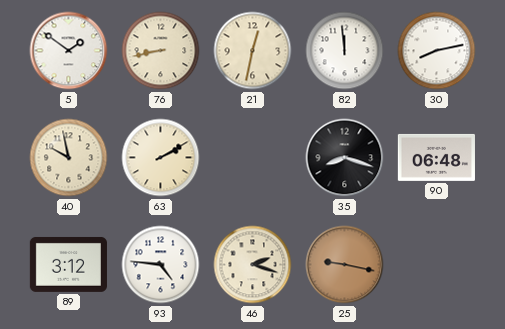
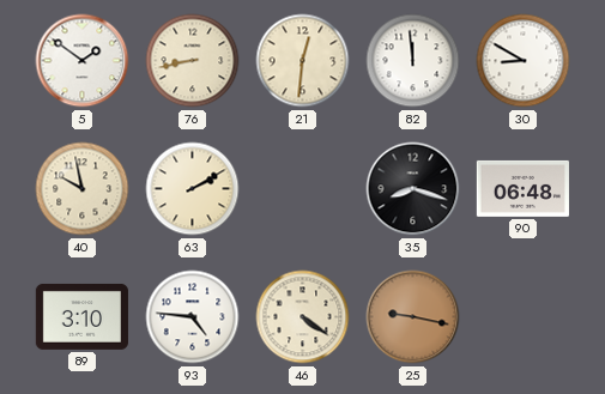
21: 12:32 -> 12:31 (303, 61)
30: 8:13 -> 8:50 (524, 61)
89: 3:12 -> 3:10 (81, 316)
46: 2:18 -> 4:21 (303, 317)
